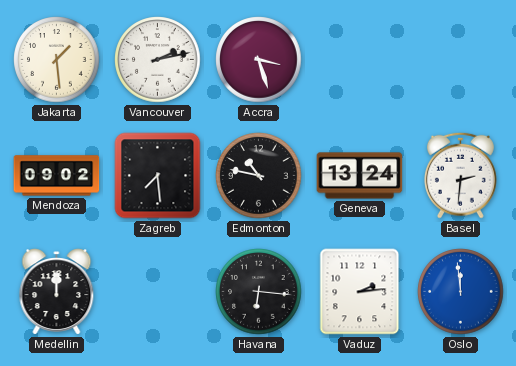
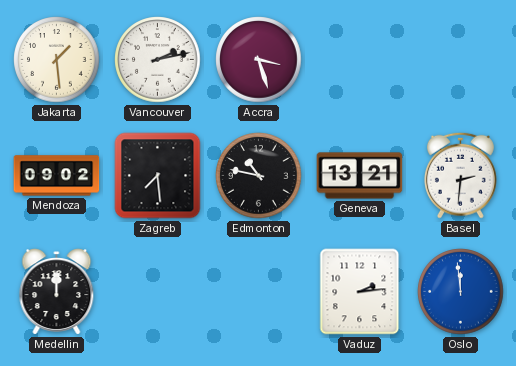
Geneva: 13:24 -> 13:21 (360, 176)
Havana: 6:16 -> none (259, 292)
